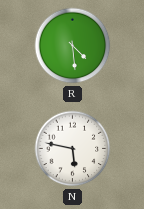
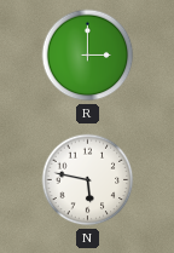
R: 4:29 -> 3:00 (88, 56)
